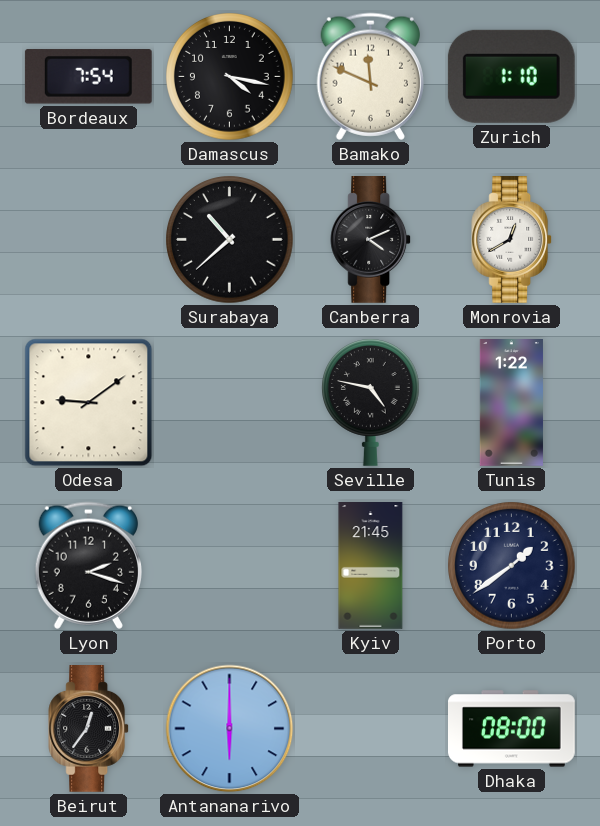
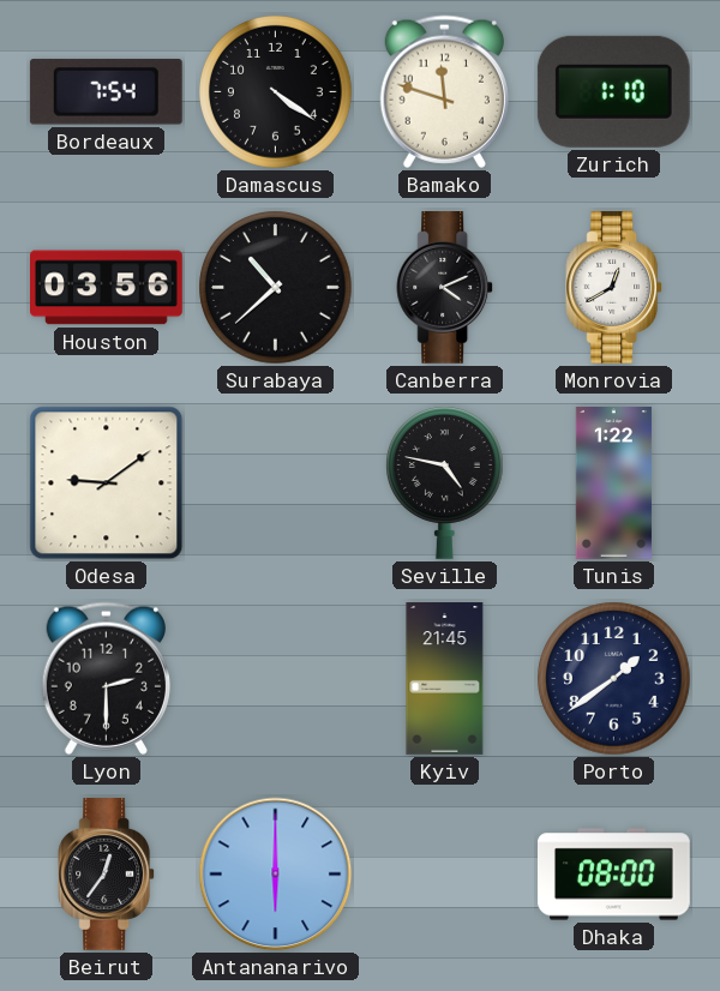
Damascus: 4:17 -> 4:21 (276, 92)
Bamako: 11:49 -> 11:48 (444, 91)
Houston: none -> 03:56 (107, 288)
Lyon: 2:18 -> 2:30 (106, 678)
